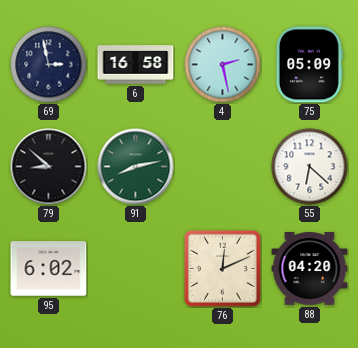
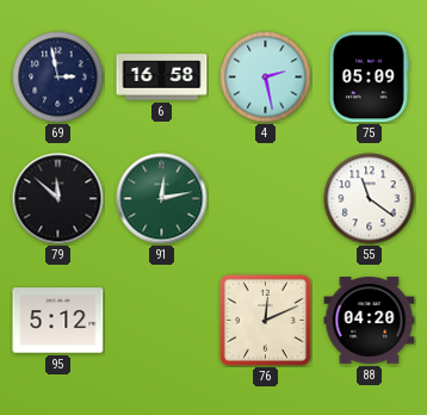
79: 8:52 -> 11:52 (58, 199)
91: 8:13 -> 12:13 (162, 199)
55: 6:22 -> 11:21 (370, 199)
95: 6:02 -> 5:12 (58, 321)
